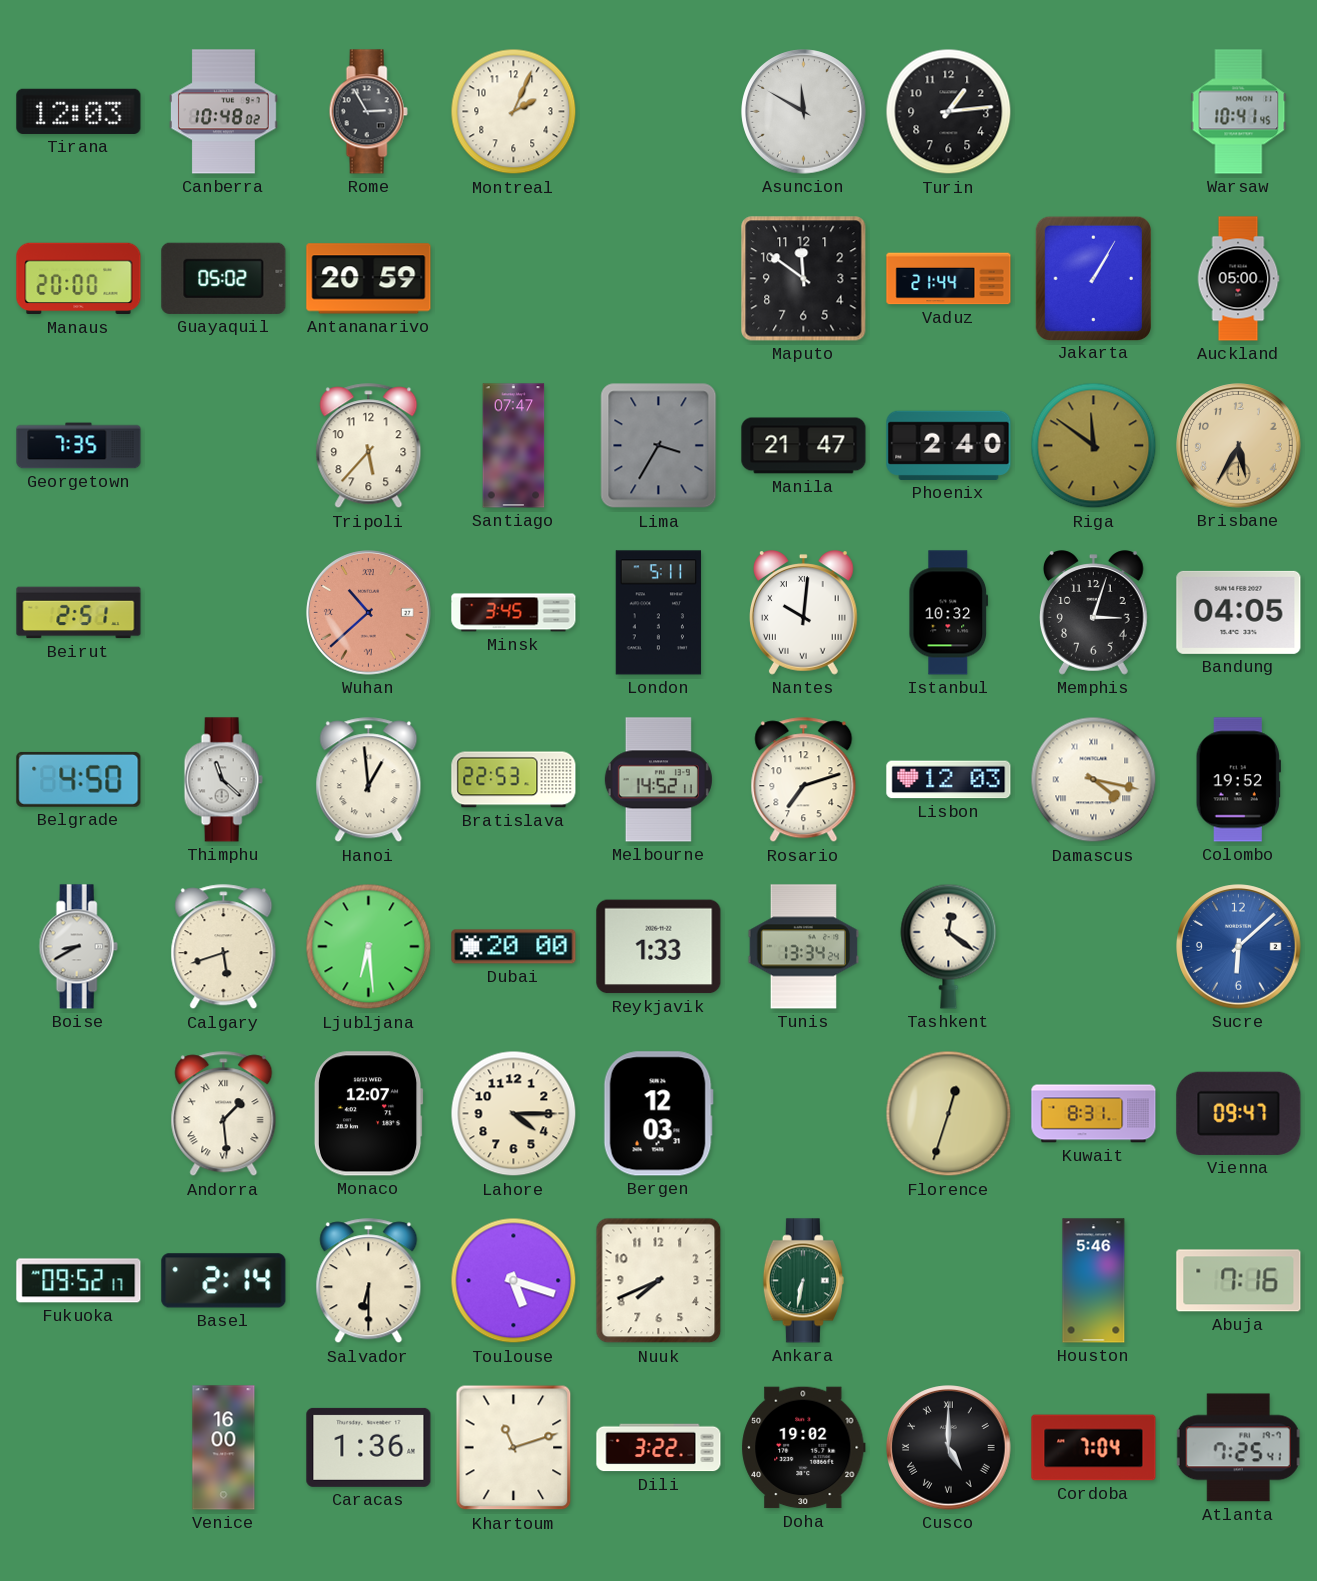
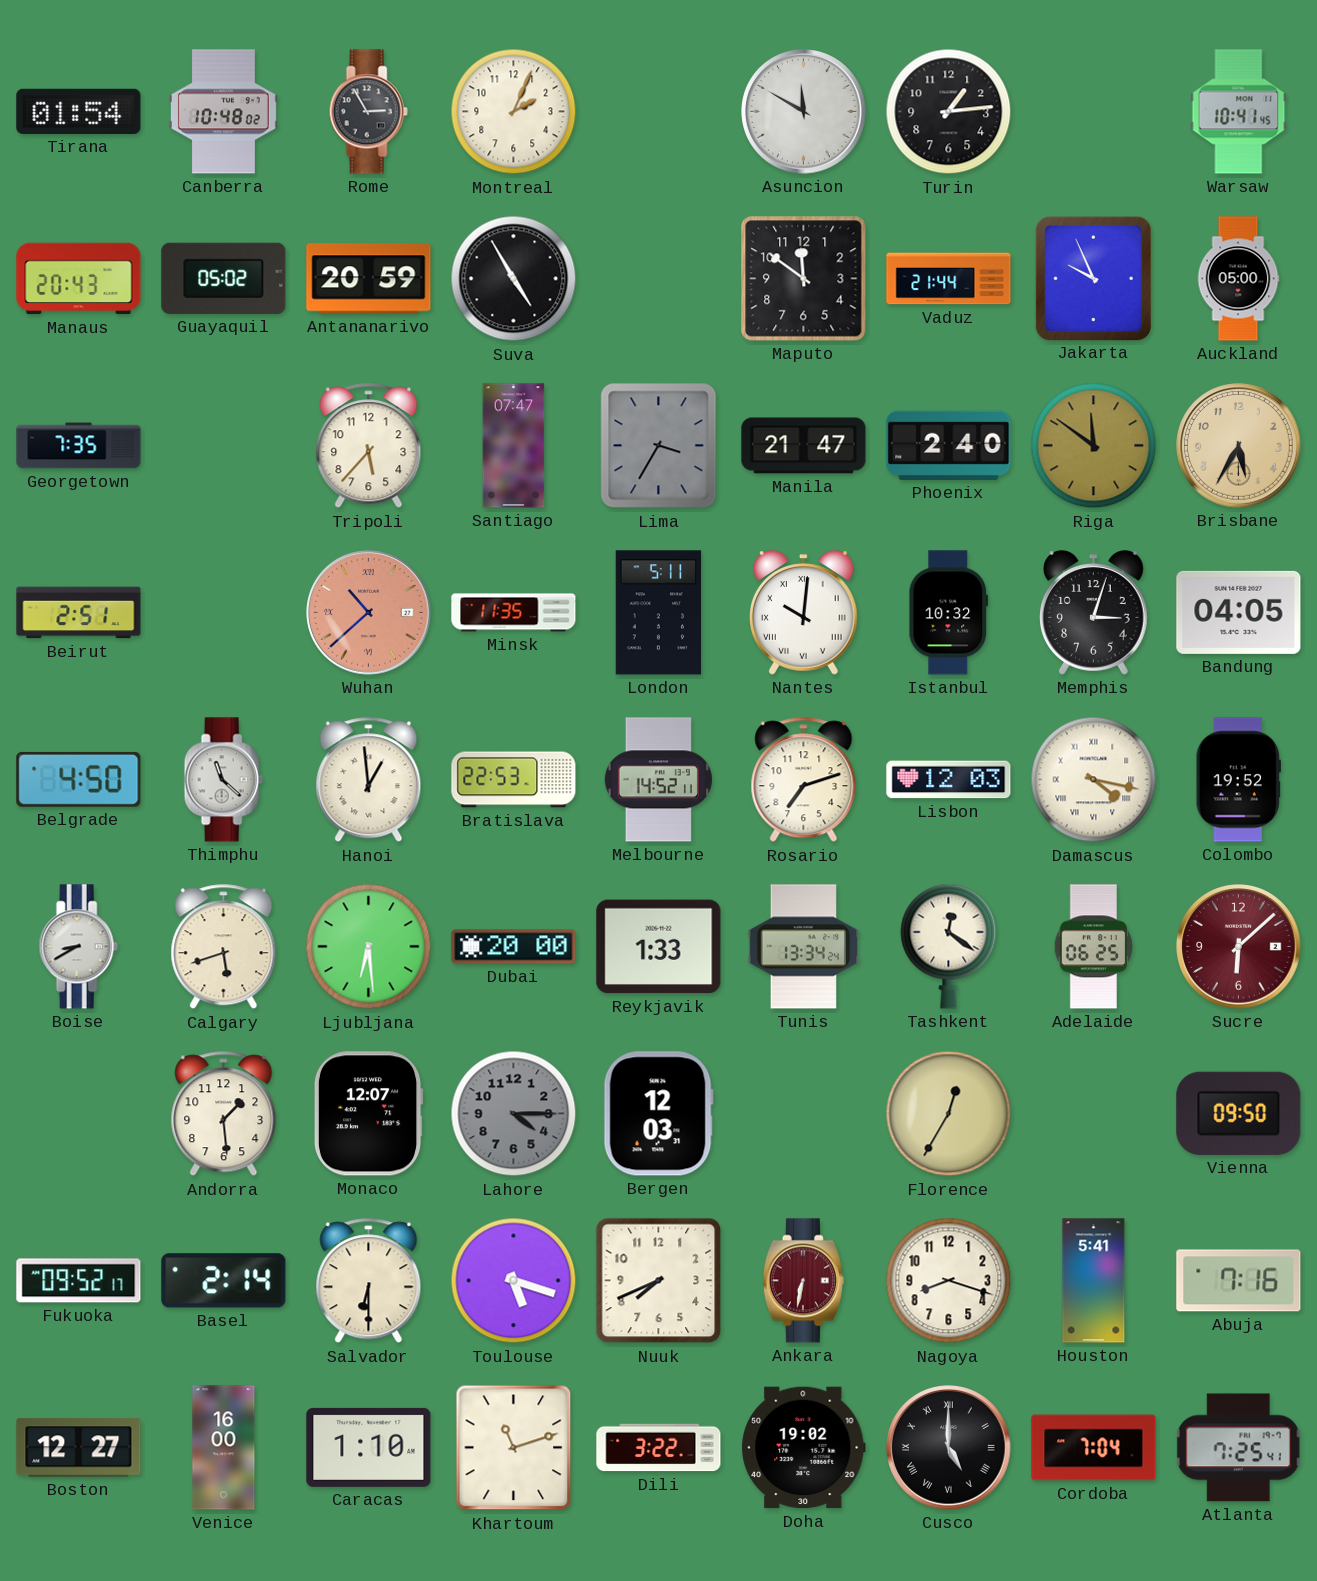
Tirana: 12:03 -> 01:54 (79, 111)
Manaus: 20:00 -> 20:43 (79, 279)
Suva: none -> 4:55 (514, 279)
Jakarta: 1:05 -> 9:56 (1093, 278)
Minsk: 3:45 -> 11:35 (514, 613)
Adelaide: none -> 06:25 (1093, 947)
Sucre dial: blue -> burgundy (1239, 947)
Andorra numerals: Roman -> Arabic (224, 1114)
Lahore dial: cream -> grey (514, 1114)
Florence: 12:33 -> 12:35 (949, 1114)
Kuwait: 8:31 -> none (1094, 1114)
Vienna: 09:47 -> 09:50 (1239, 1113)
Ankara dial: green -> burgundy (803, 1281)
Nagoya: none -> 8:18 (949, 1281)
Houston: 5:46 -> 5:41 (1094, 1281)
Boston: none -> 12:27 (79, 1448)
Caracas: 1:36 -> 1:10 (369, 1447)
